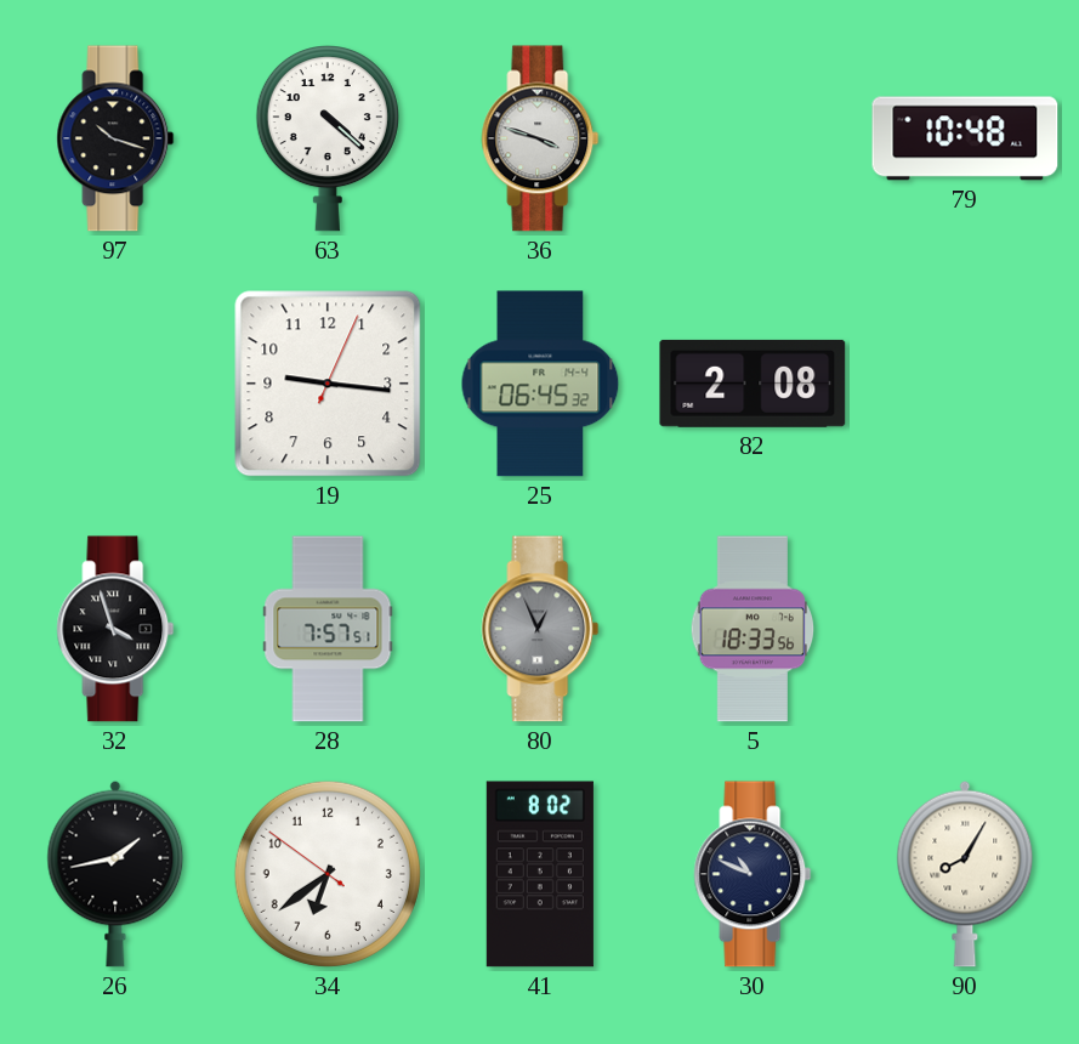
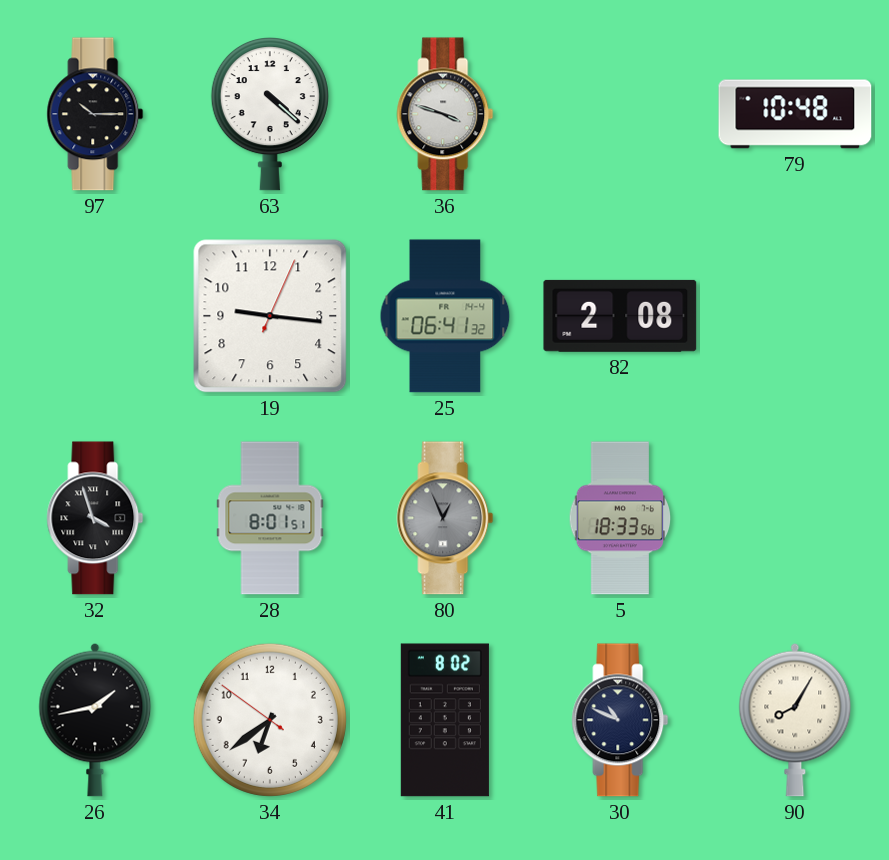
97: 10:18 -> 10:15 (95, 114)
25: 06:45 -> 06:41 (445, 316)
28: 7:57 -> 8:01 (270, 518)
